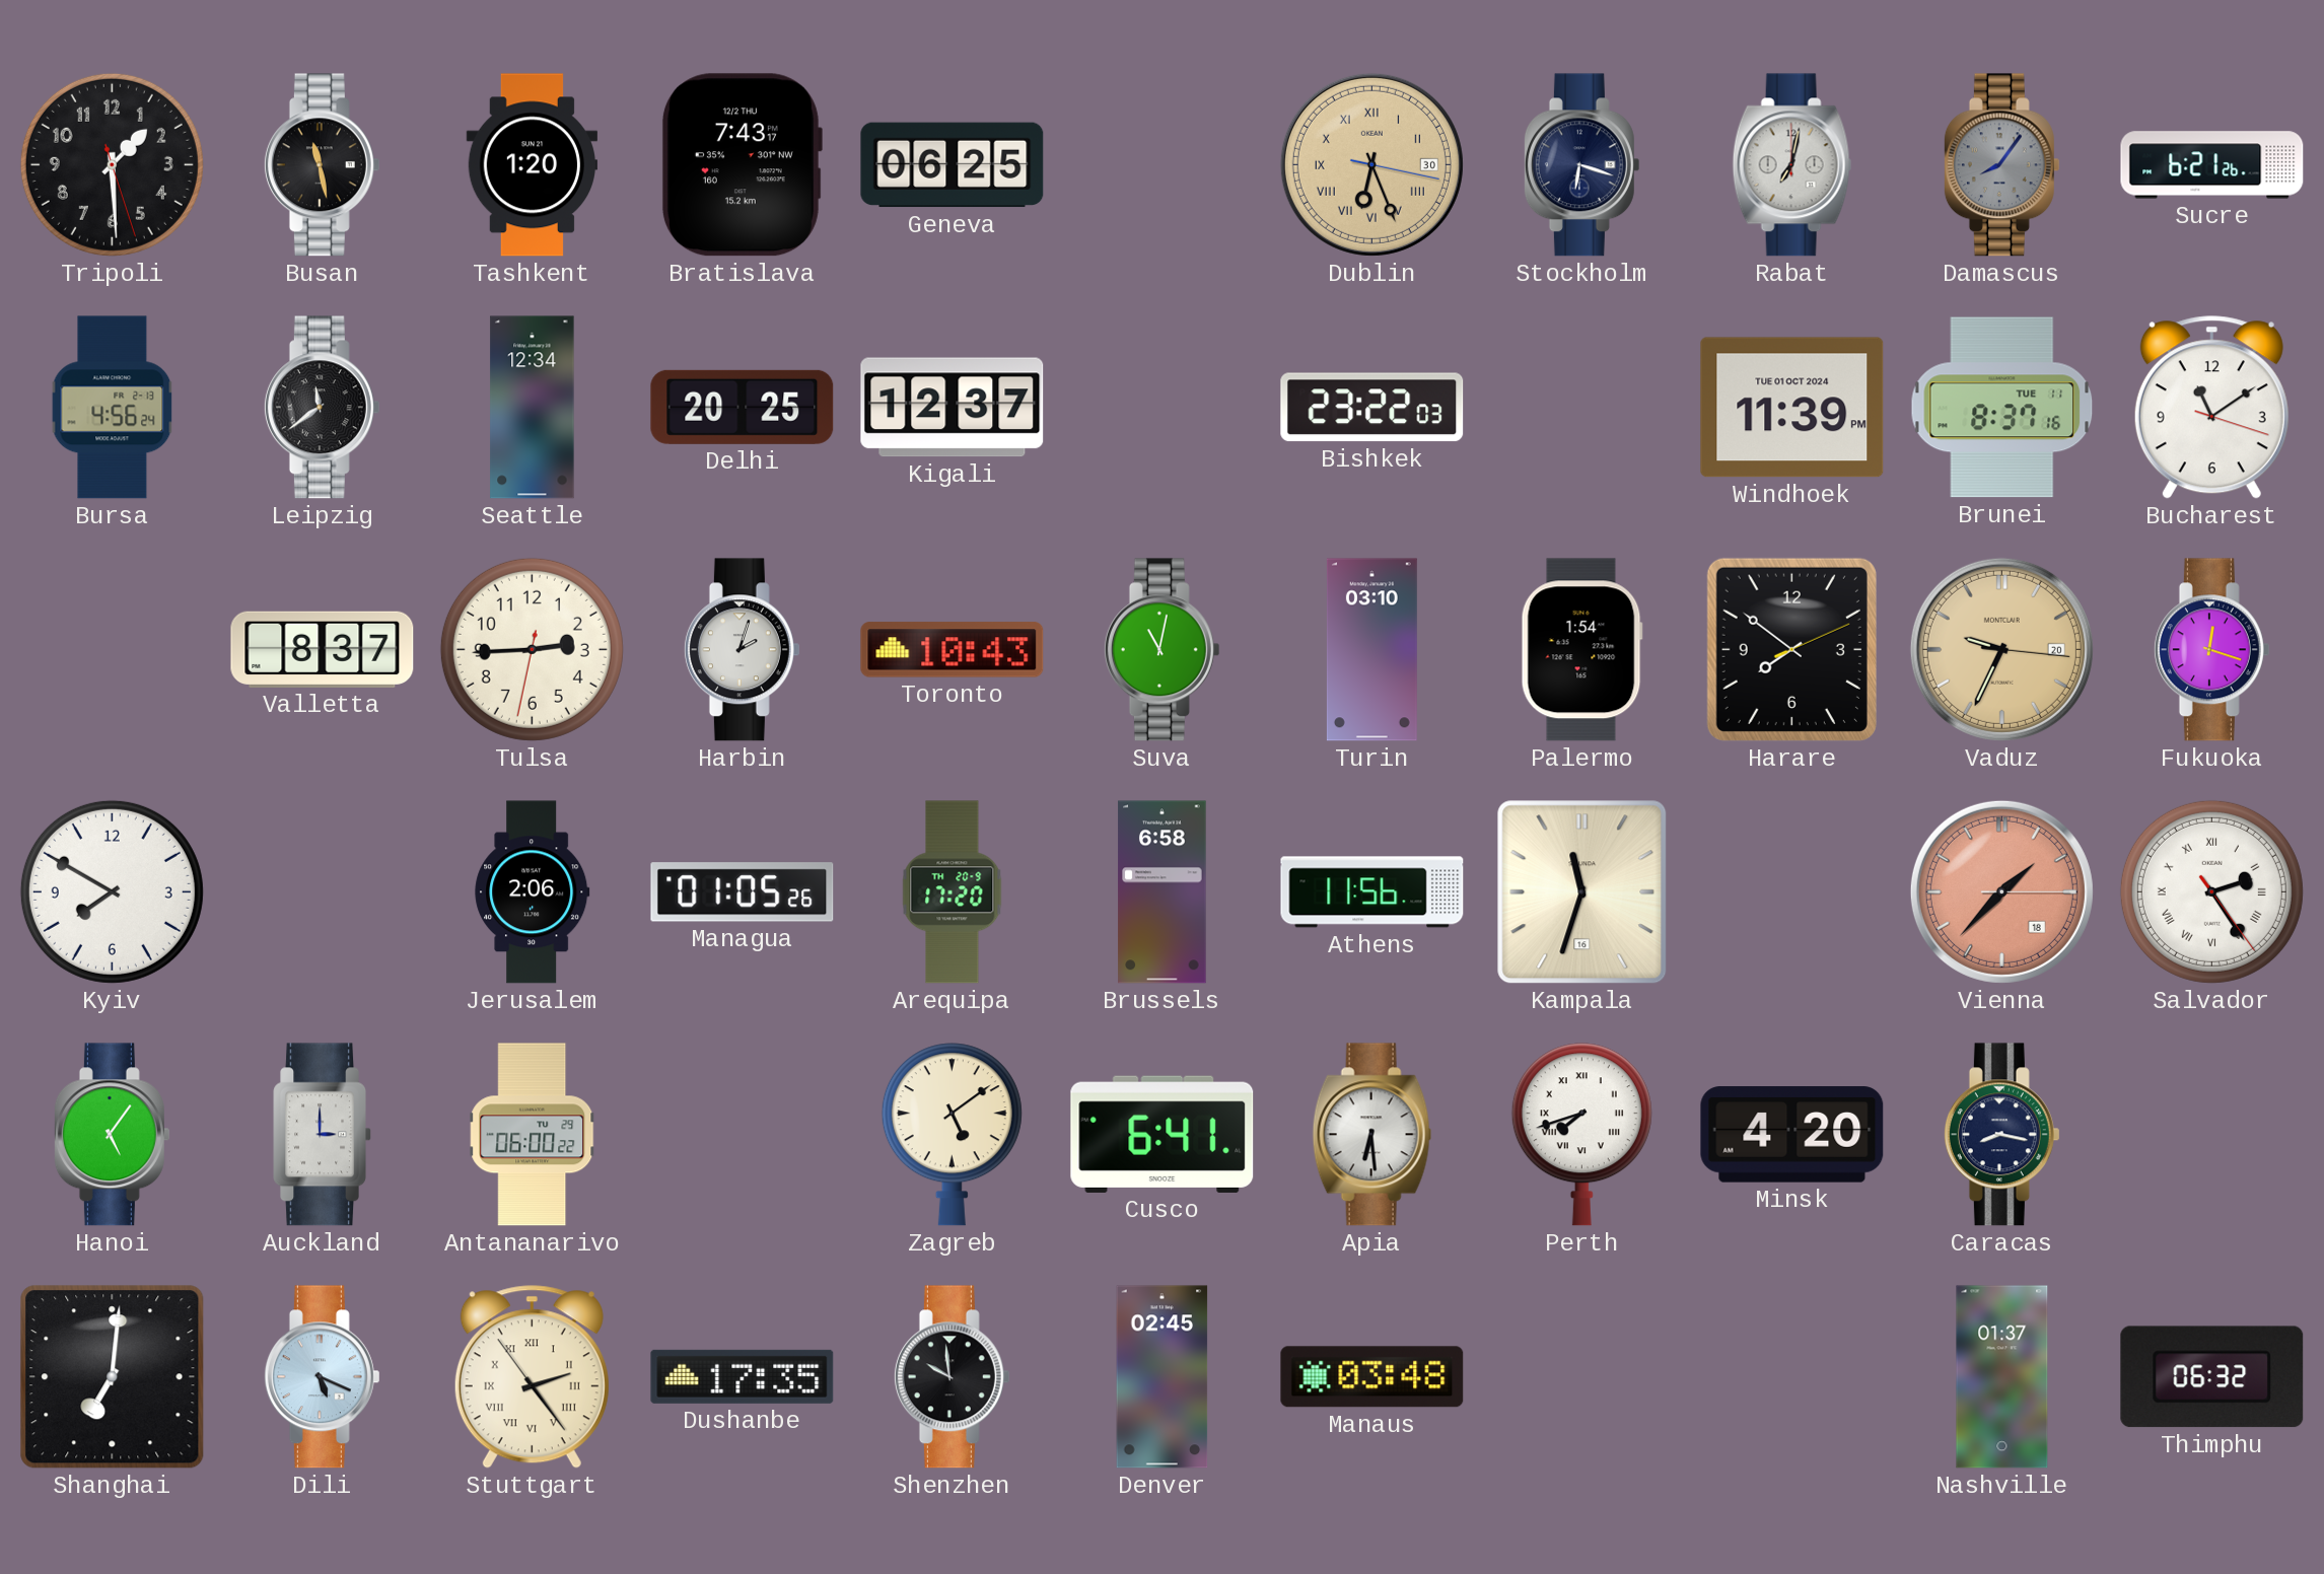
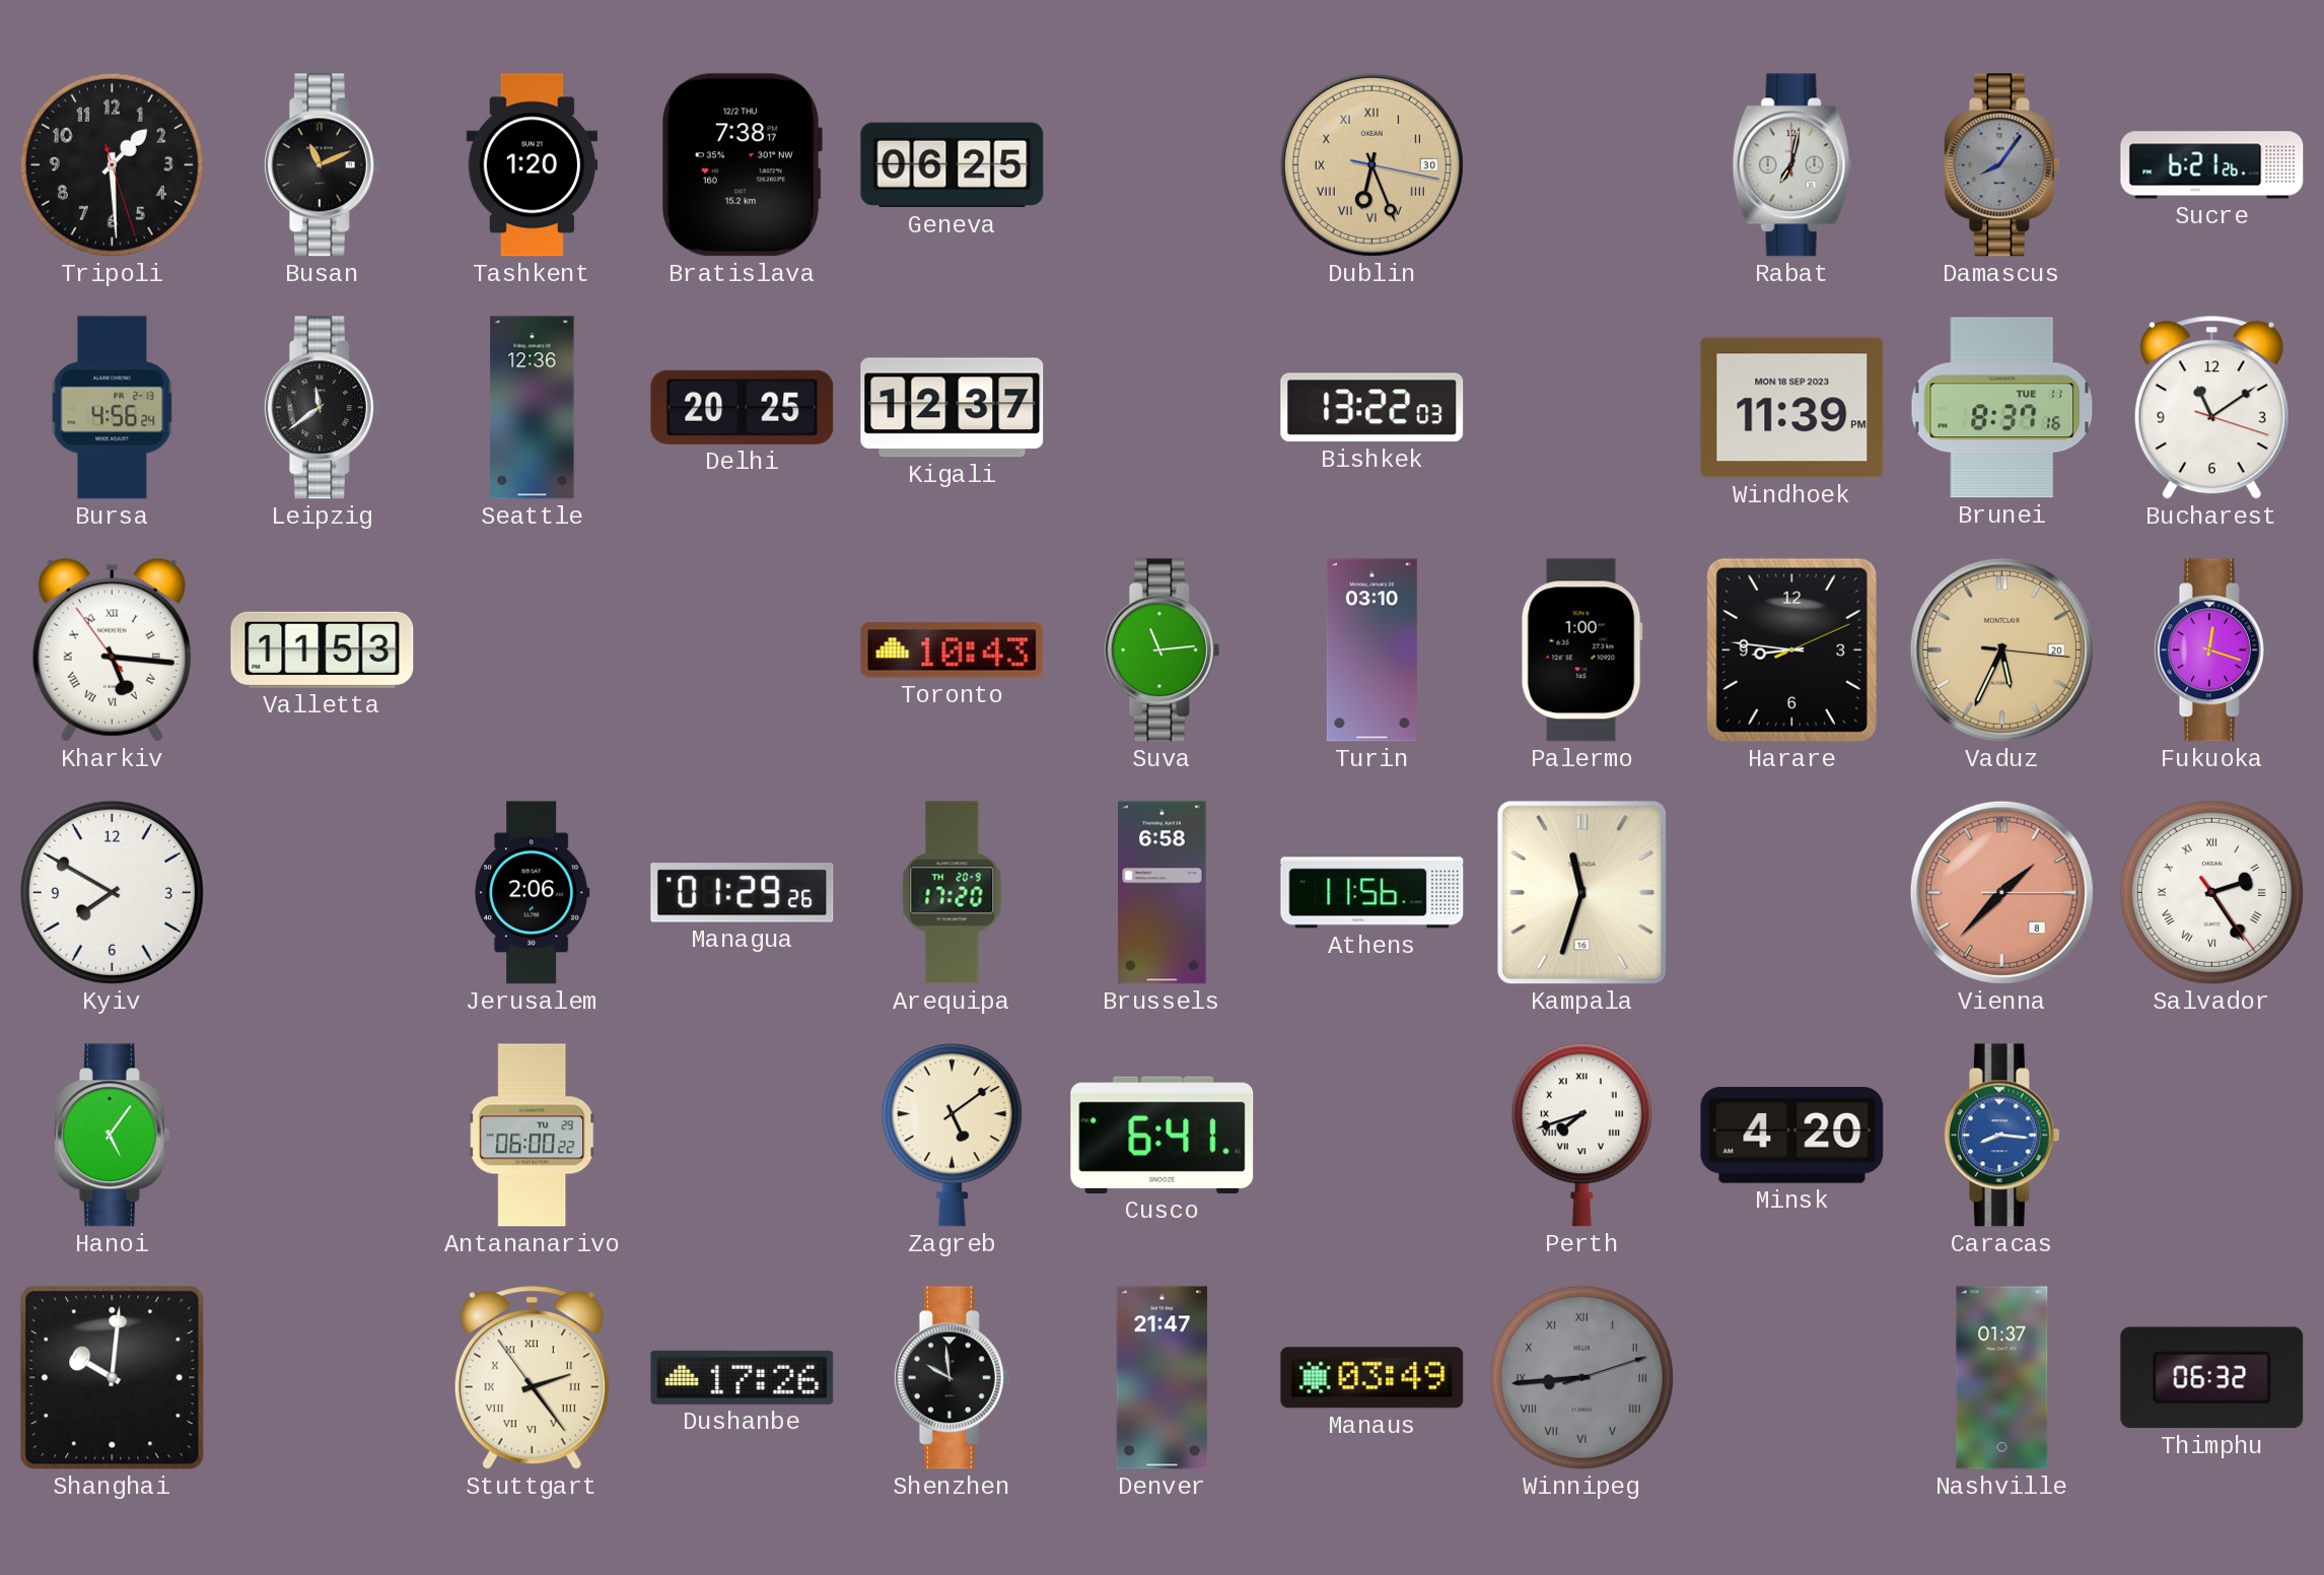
Busan: 11:28 -> 11:11 (322, 165)
Bratislava: 7:43 -> 7:38 (742, 165)
Stockholm: 6:18 -> none (1581, 165)
Seattle: 12:34 -> 12:36 (533, 408)
Bishkek: 23:22 -> 13:22 (1372, 408)
Windhoek date: TUE 01 OCT 2024 -> MON 18 SEP 2023 (1792, 408)
Kharkiv: none -> 5:15 (112, 649)
Valletta: 8:37 -> 11:53 (323, 649)
Tulsa: 2:44 -> none (532, 649)
Harbin: 2:03 -> none (742, 650)
Suva: 11:02 -> 11:14 (1161, 650)
Palermo: 1:54 -> 1:00 (1581, 650)
Harare: 7:51 -> 8:46 (1791, 649)
Vaduz: 9:34 -> 5:34 (2001, 649)
Managua: 01:05 -> 01:29 (743, 893)
Vienna date: 18 -> 8 (2001, 892)
Auckland: 3:00 -> none (322, 1135)
Apia: 6:29 -> none (1372, 1135)
Caracas: 8:17 -> 8:16 (2001, 1136)
Caracas dial: navy -> blue (2001, 1136)
Shanghai: 7:01 -> 10:01 (113, 1378)
Dili: 5:19 -> none (322, 1377)
Dushanbe: 17:35 -> 17:26 (743, 1377)
Denver: 02:45 -> 21:47 (1163, 1378)
Manaus: 03:48 -> 03:49 (1372, 1378)
Winnipeg: none -> 8:44 (1581, 1377)
